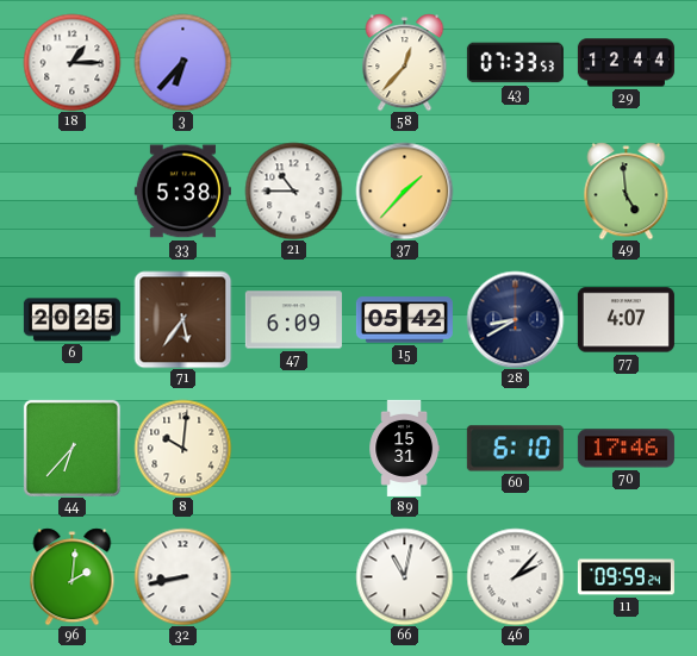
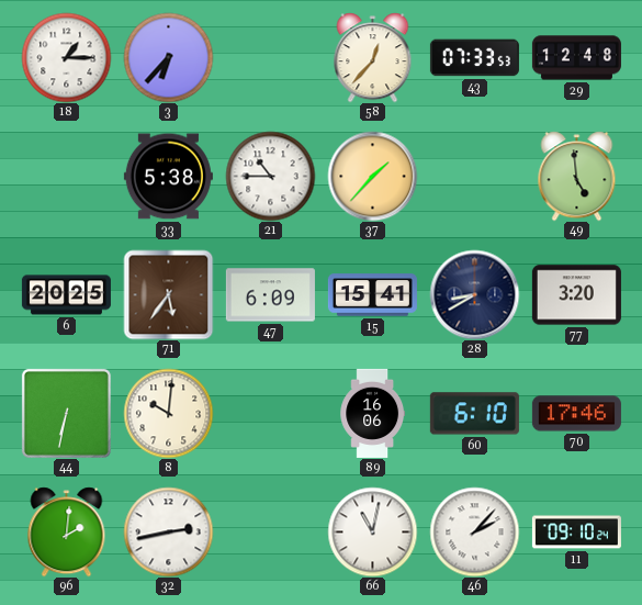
29: 12:44 -> 12:48 (576, 58)
15: 05:42 -> 15:41 (372, 295)
77: 4:07 -> 3:20 (576, 295)
44: 6:37 -> 6:32 (66, 413)
89: 15:31 -> 16:06 (372, 413)
32: 8:43 -> 2:43 (168, 531)
11: 09:59 -> 09:10 (576, 533)
